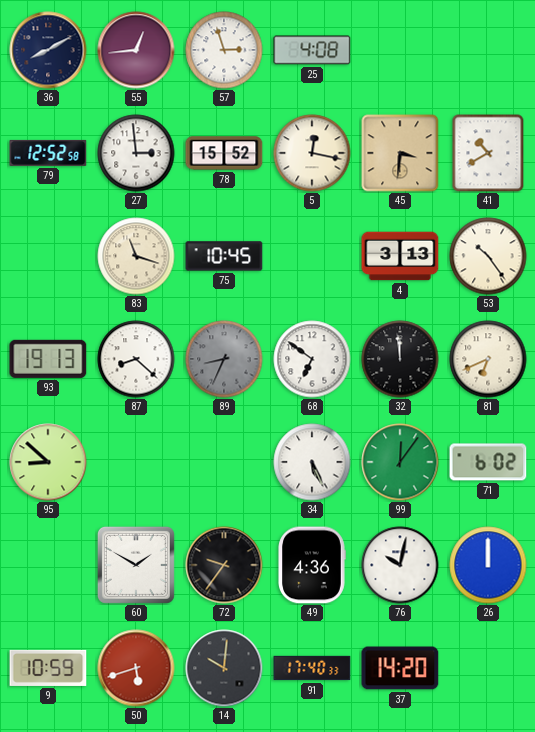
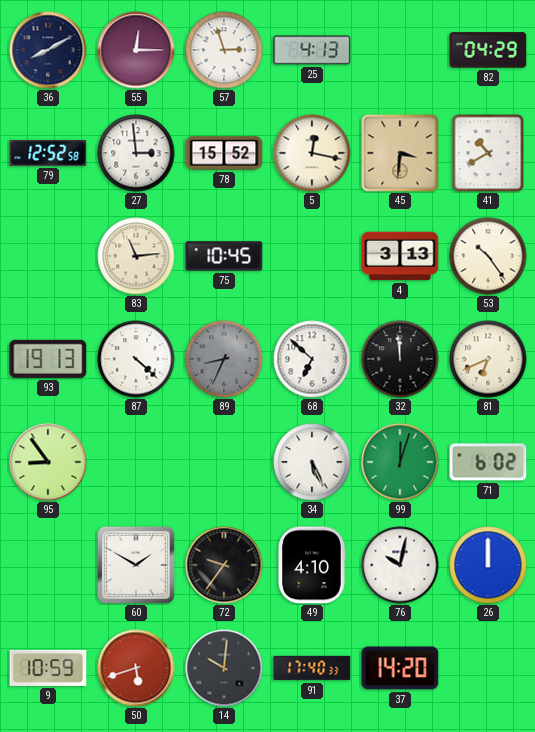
55: 12:44 -> 12:15 (136, 50)
25: 4:08 -> 4:13 (312, 50)
82: none -> 04:29 (488, 50)
83: 11:18 -> 11:14 (136, 256)
87: 8:22 -> 4:22 (136, 359)
68: 6:51 -> 6:52 (312, 359)
95: 8:52 -> 8:54 (48, 462)
99: 12:06 -> 12:03 (400, 462)
49: 4:36 -> 4:10 (312, 565)
